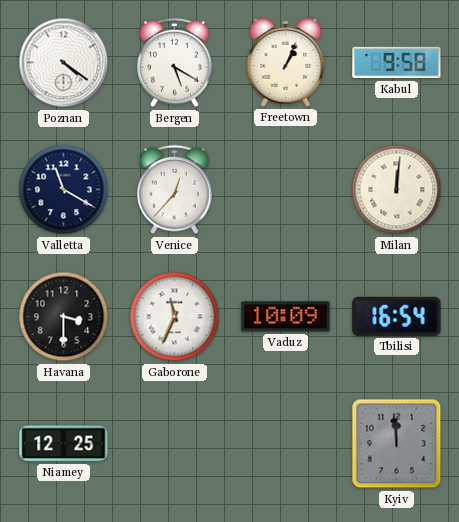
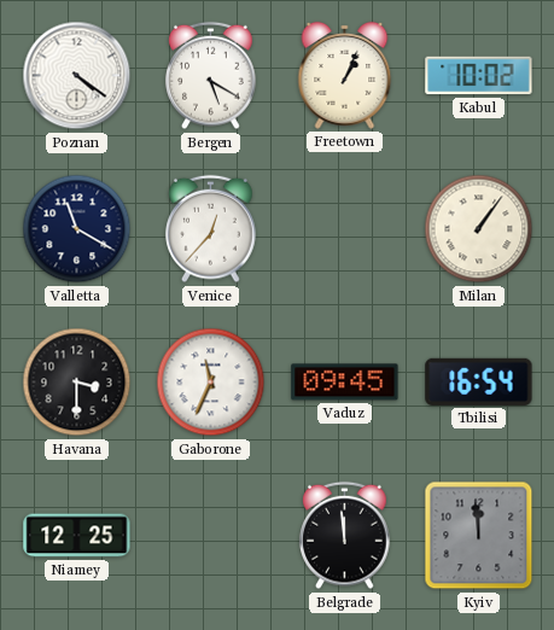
Kabul: 9:58 -> 10:02 (479, 76)
Milan: 12:01 -> 1:06 (479, 229)
Vaduz: 10:09 -> 09:45 (345, 383)
Belgrade: none -> 11:59 (345, 536)
